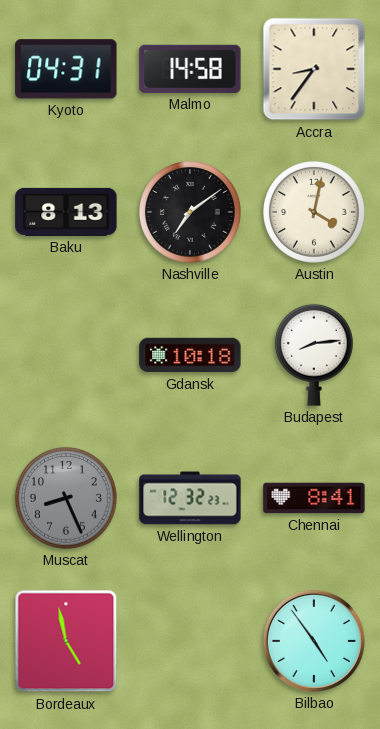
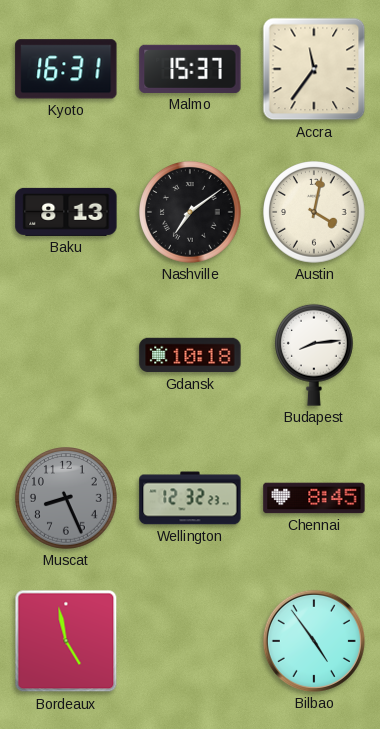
Kyoto: 04:31 -> 16:31 (66, 69)
Malmo: 14:58 -> 15:37 (190, 69)
Accra: 8:36 -> 11:36 (314, 69)
Chennai: 8:41 -> 8:45 (314, 498)
